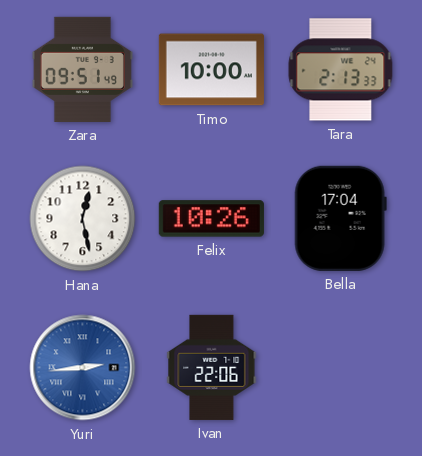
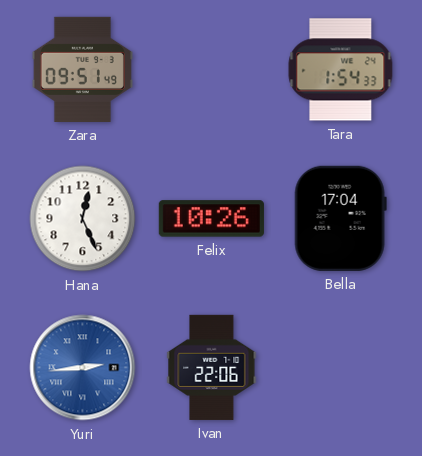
Timo: 10:00 -> none (211, 70)
Tara: 2:13 -> 1:54 (341, 70)
Hana: 12:28 -> 12:26 (83, 219)
